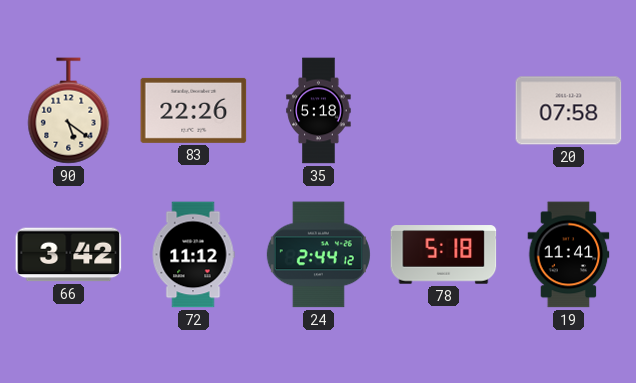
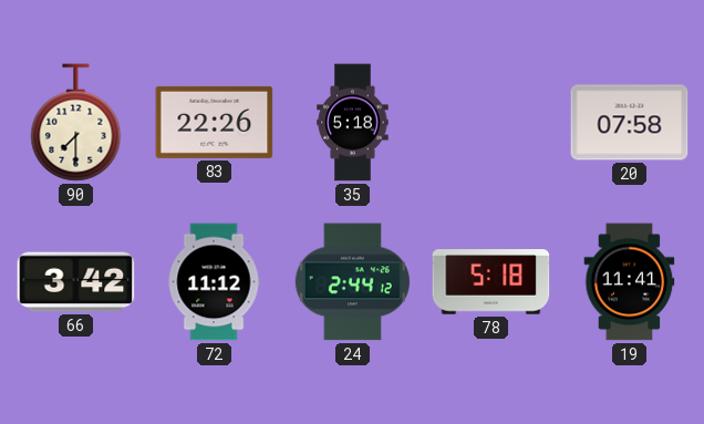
90: 5:21 -> 7:30 (76, 123)
